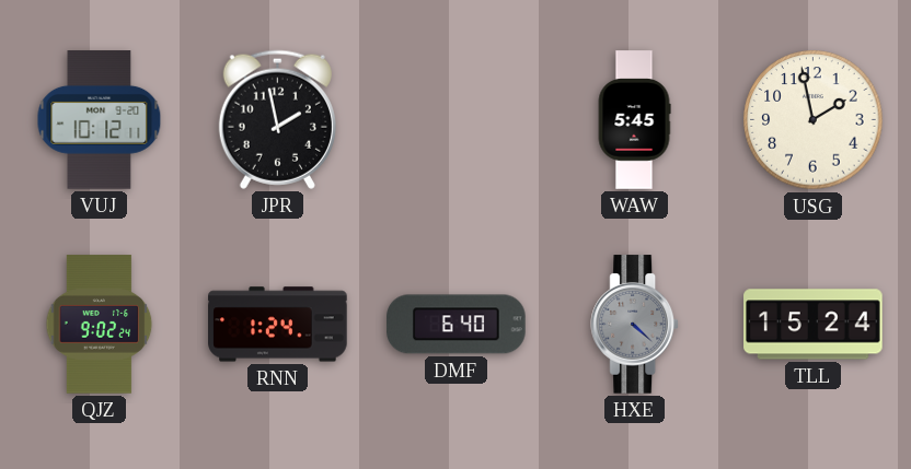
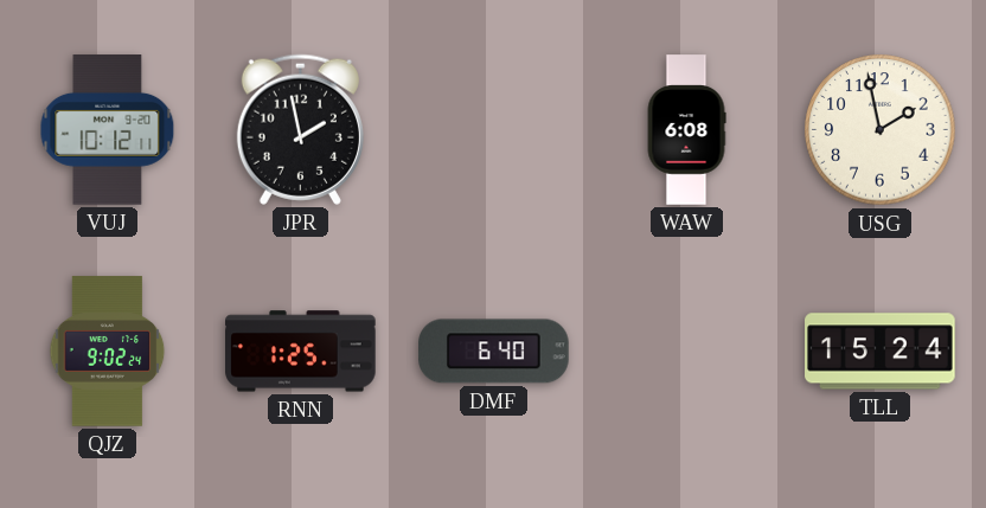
WAW: 5:45 -> 6:08 (686, 130)
RNN: 1:24 -> 1:25 (301, 352)
HXE: 4:22 -> none (635, 325)
